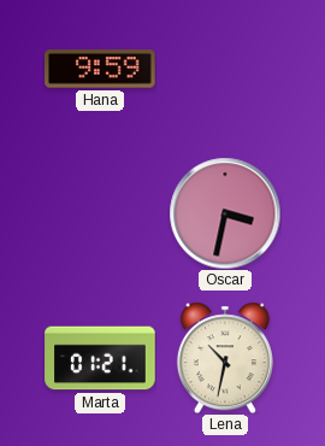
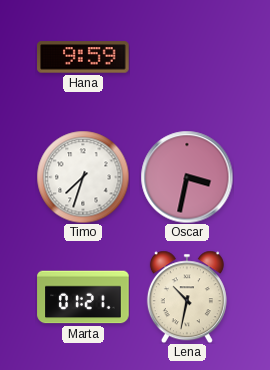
Timo: none -> 7:33 (83, 177)
